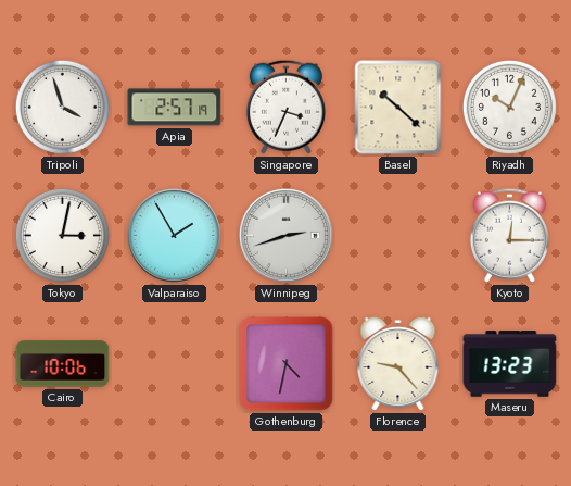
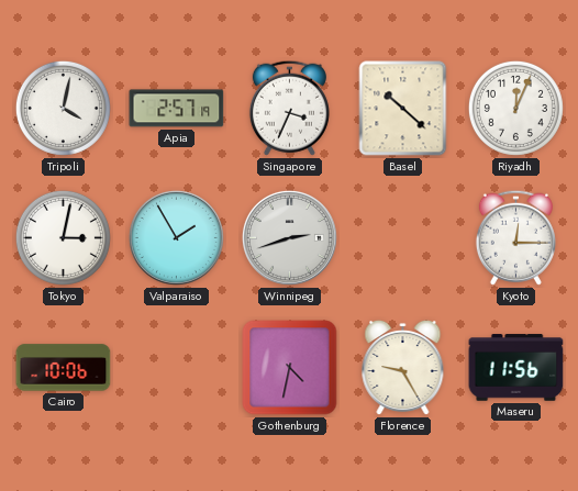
Tripoli: 3:57 -> 4:02 (63, 108)
Riyadh: 10:04 -> 12:04 (515, 108)
Florence: 9:23 -> 9:25 (403, 368)
Maseru: 13:23 -> 11:56 (516, 368)
